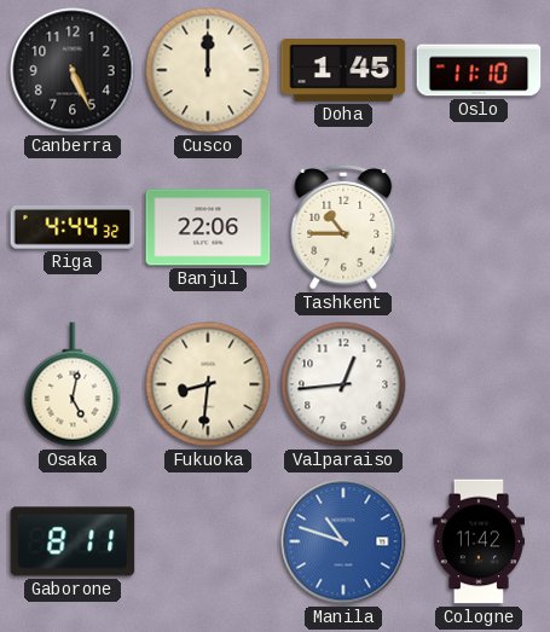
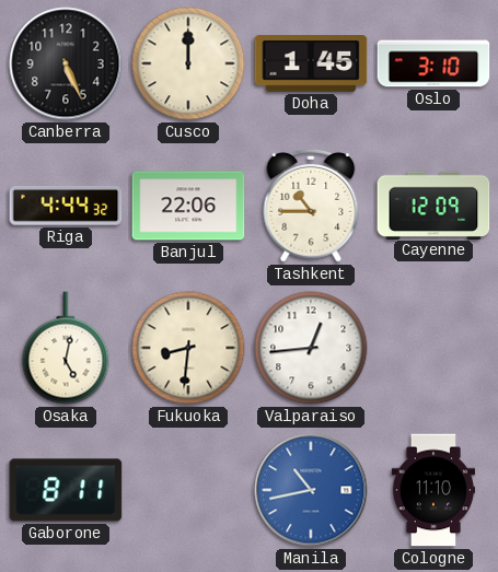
Oslo: 11:10 -> 3:10 (433, 63)
Cayenne: none -> 12:09 (433, 205)
Manila: 10:48 -> 10:43 (311, 490)
Cologne: 11:42 -> 11:10 (433, 490)
